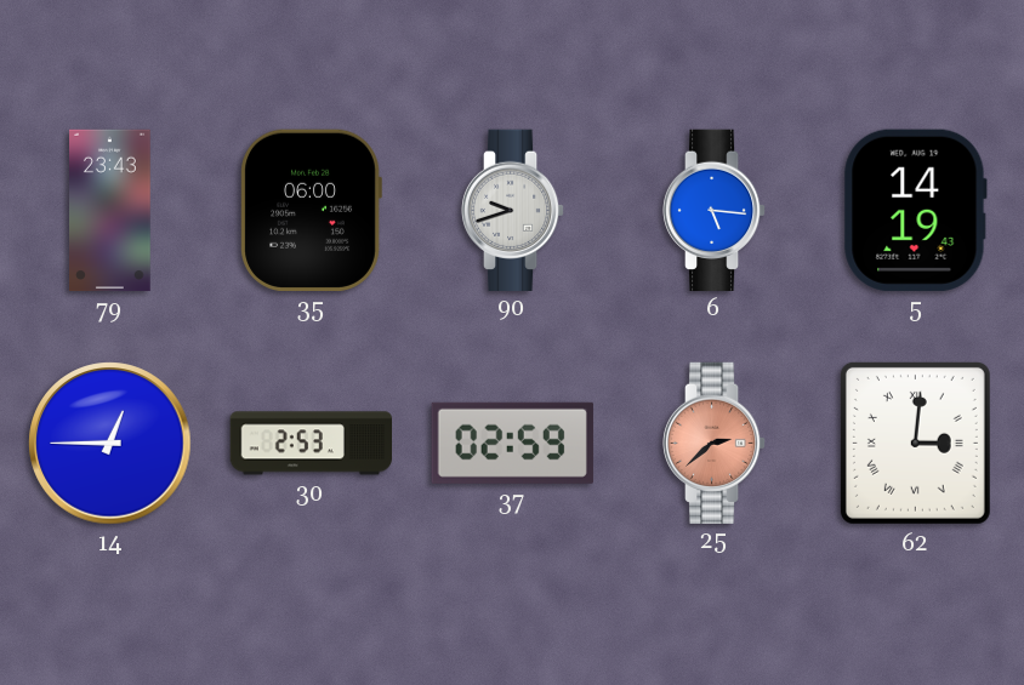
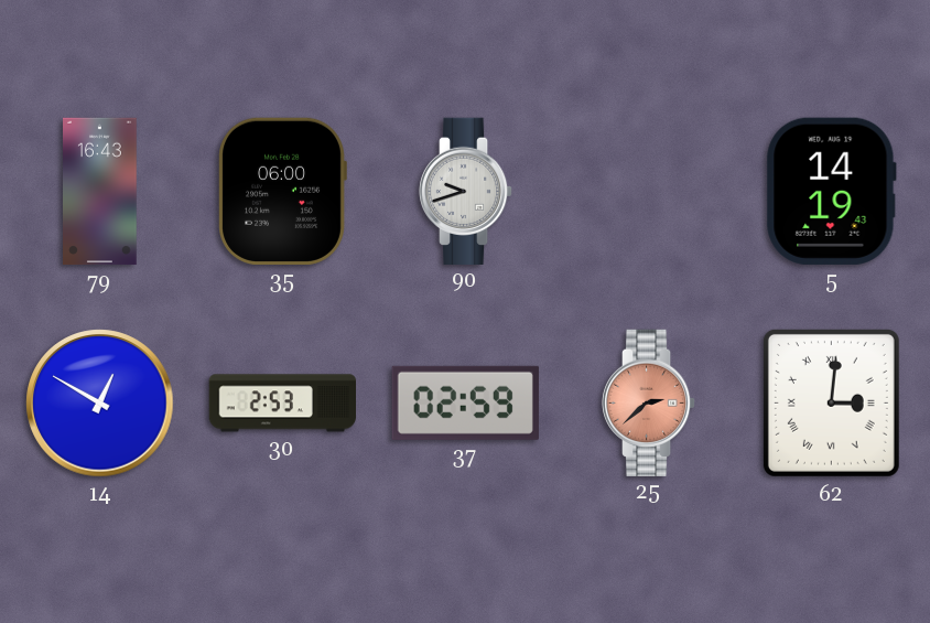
79: 23:43 -> 16:43 (100, 192)
6: 5:16 -> none (715, 210)
14: 12:45 -> 12:50 (100, 404)
